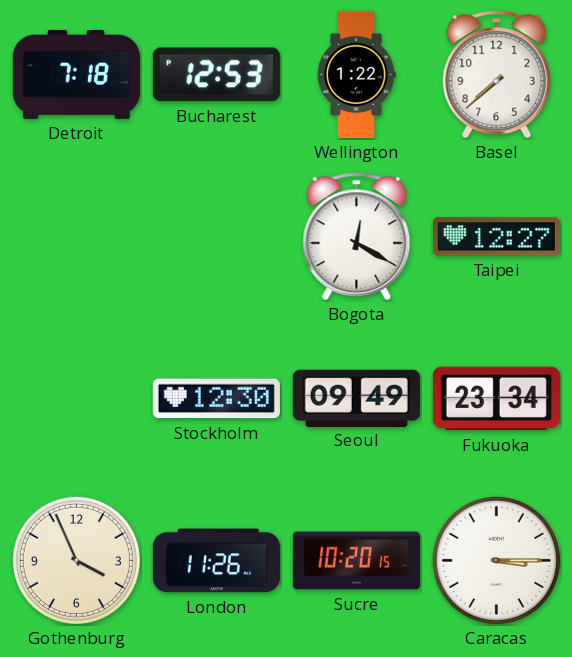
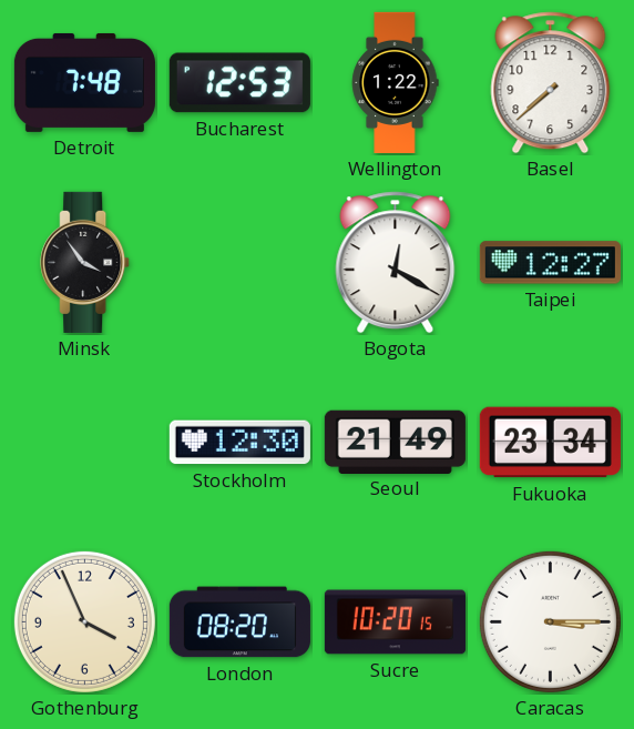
Detroit: 7:18 -> 7:48 (84, 82)
Minsk: none -> 3:54 (85, 262)
Seoul: 09:49 -> 21:49 (395, 442)
London: 11:26 -> 08:20 (239, 622)
